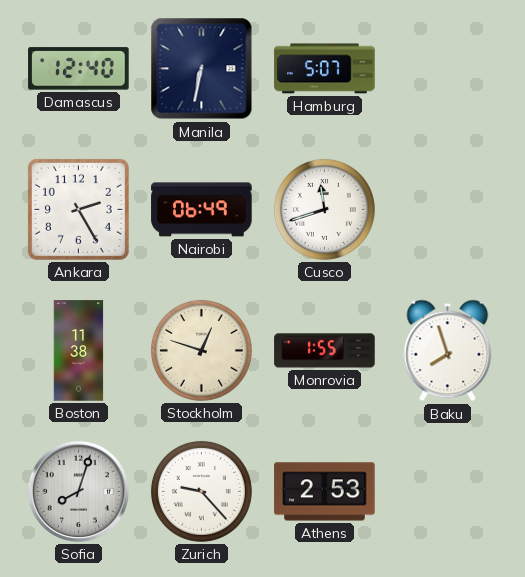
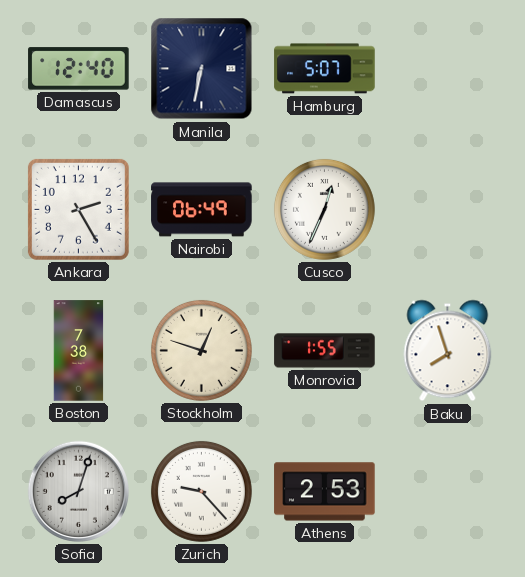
Cusco: 11:42 -> 12:34 (324, 209)
Boston: 11:38 -> 7:38 (79, 351)
